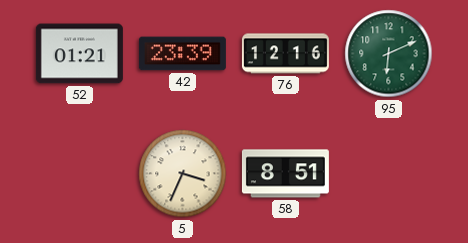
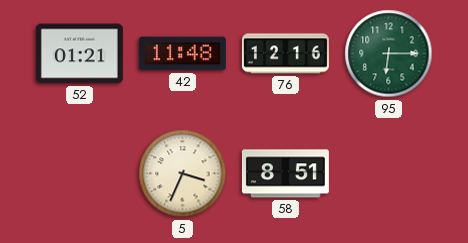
42: 23:39 -> 11:48 (182, 54)
95: 6:11 -> 6:15 (389, 54)
